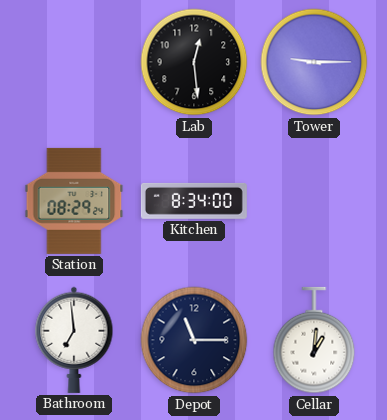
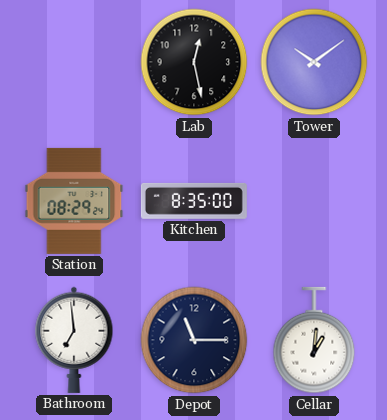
Lab: 12:29 -> 12:28 (194, 62)
Tower: 9:15 -> 10:09 (314, 62)
Kitchen: 8:34 -> 8:35 (194, 201)
